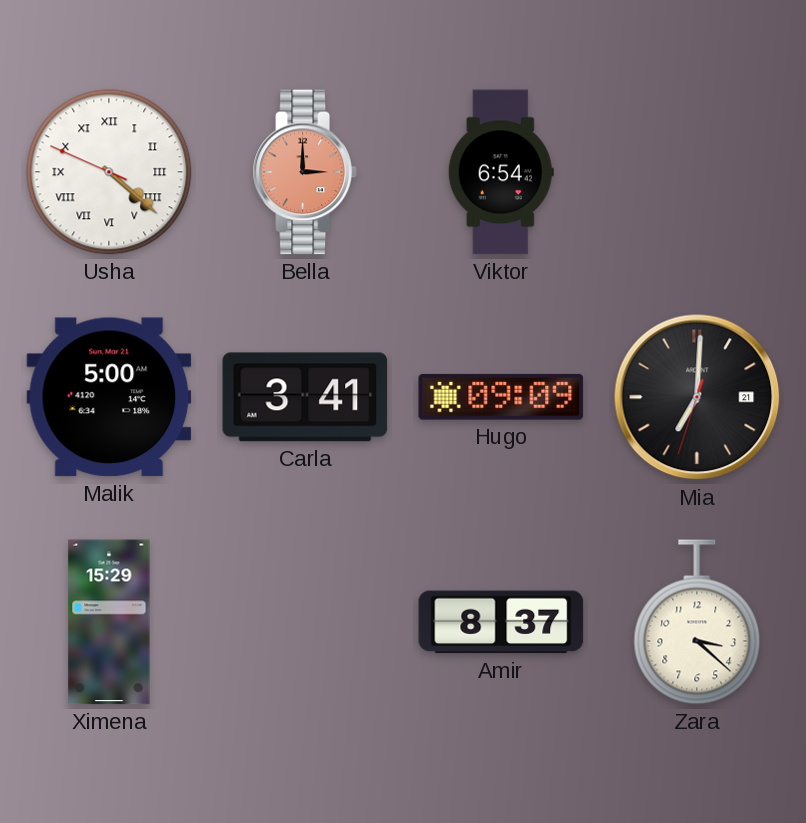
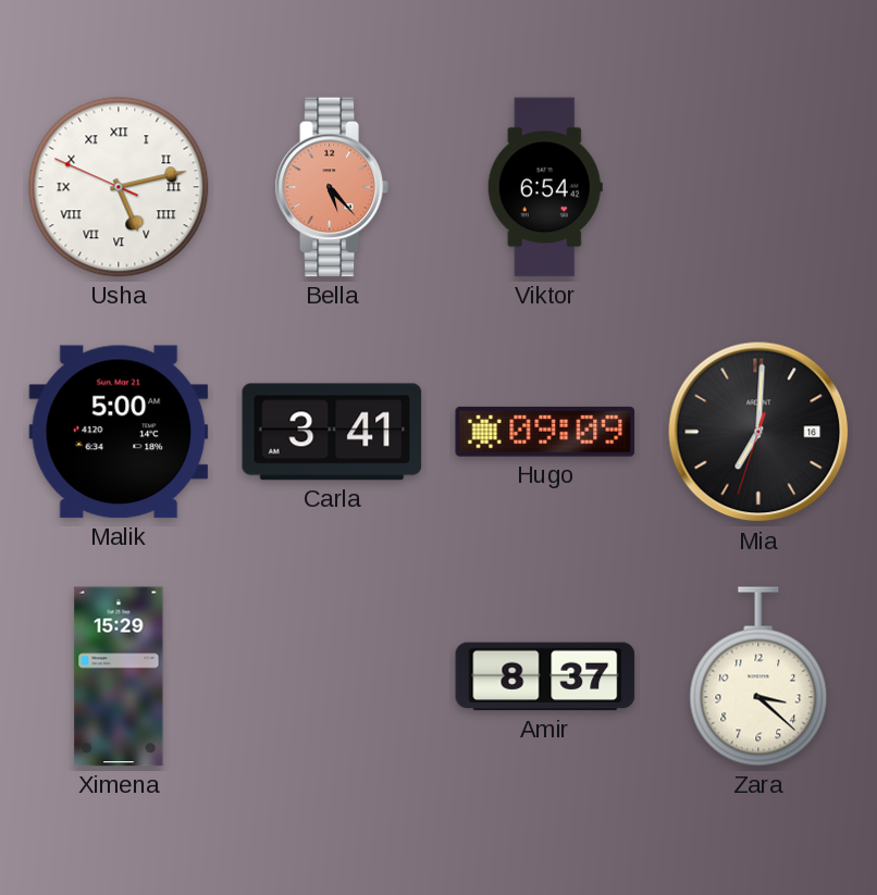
Usha: 4:21 -> 5:12 (119, 187)
Bella: 3:00 -> 5:23 (332, 187)
Mia date: 21 -> 16 (758, 432)
